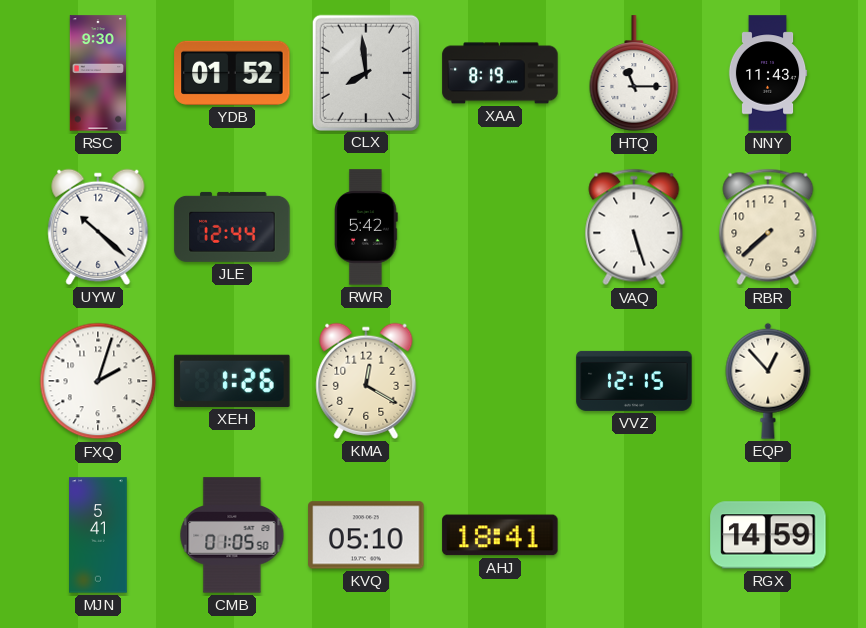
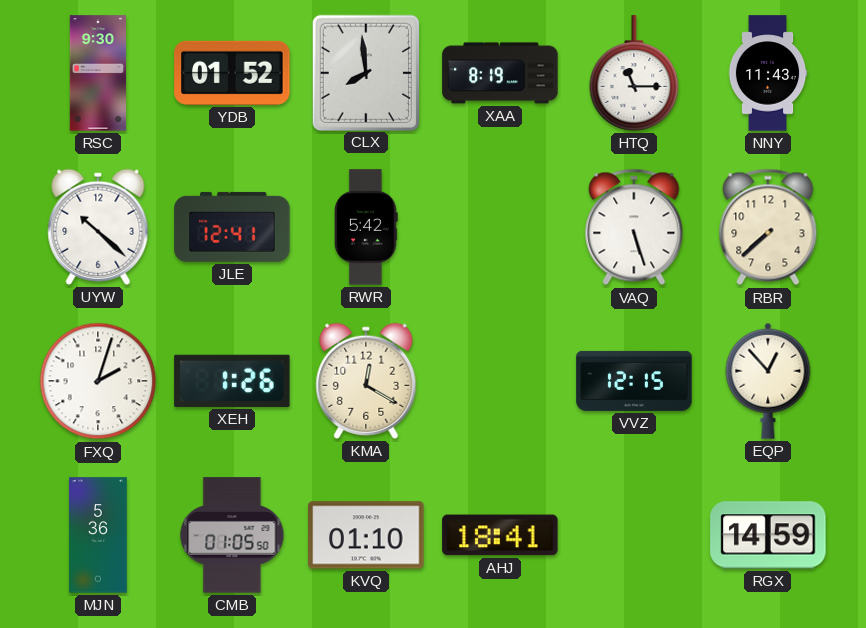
JLE: 12:44 -> 12:41 (232, 227)
MJN: 5:41 -> 5:36 (98, 535)
KVQ: 05:10 -> 01:10 (366, 535)
